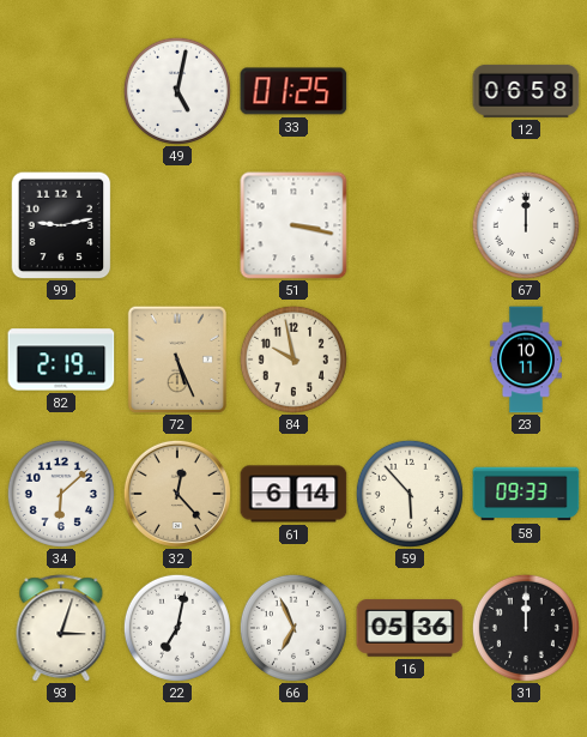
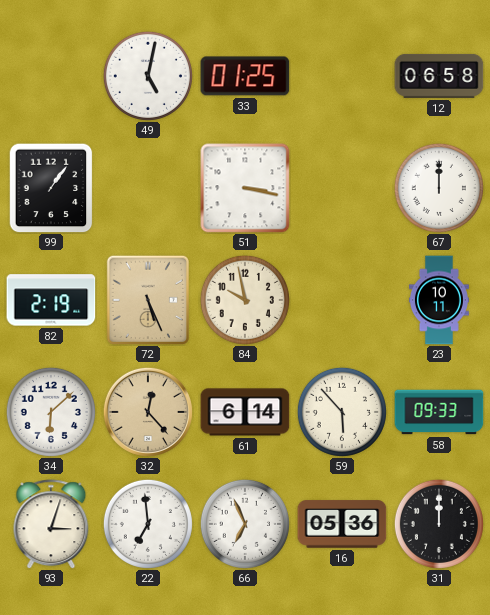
99: 9:13 -> 1:06 (51, 188)
22: 7:02 -> 6:59 (148, 524)
